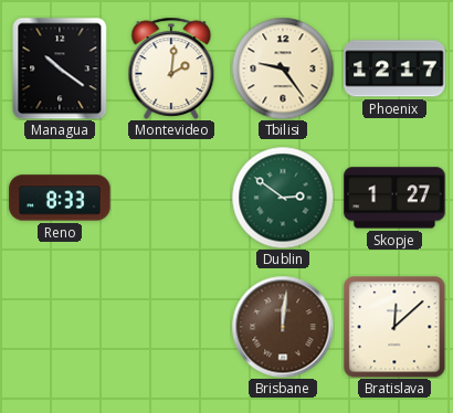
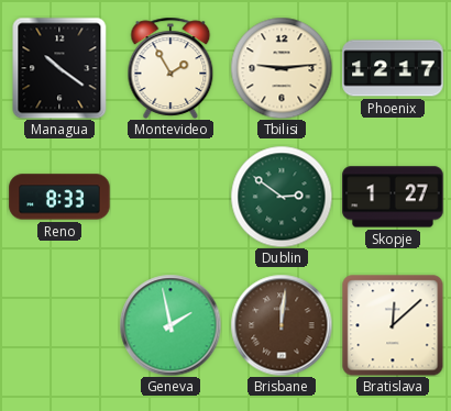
Montevideo: 2:01 -> 1:55 (170, 68)
Tbilisi: 9:24 -> 9:14 (282, 68)
Geneva: none -> 1:58 (170, 325)
